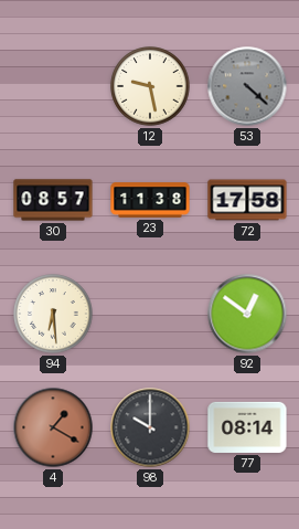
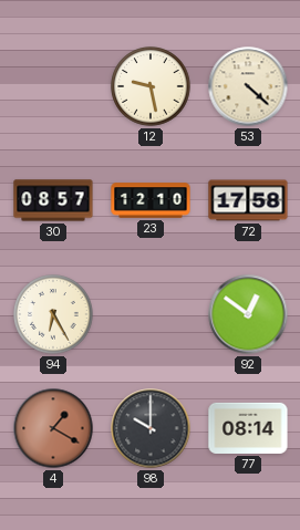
53 dial: grey -> cream (248, 86)
23: 11:38 -> 12:10 (151, 200)
94: 6:29 -> 6:25 (53, 314)
